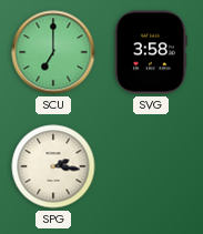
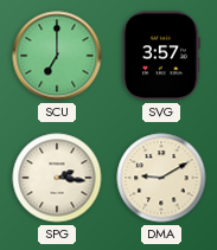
SVG: 3:58 -> 3:57 (161, 56)
DMA: none -> 9:10 (161, 178)
